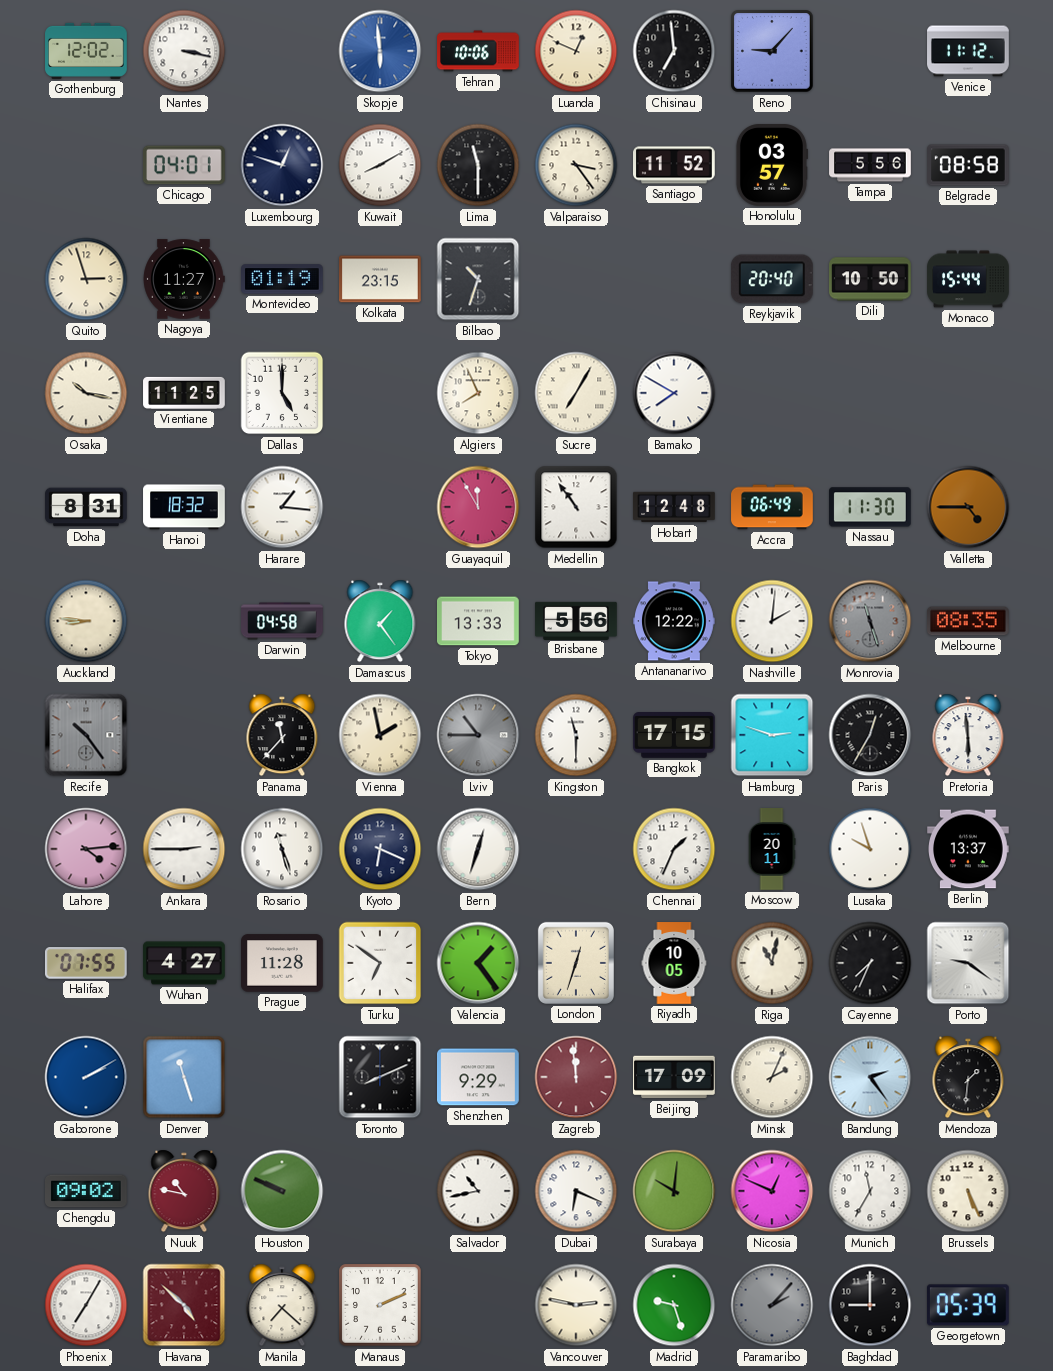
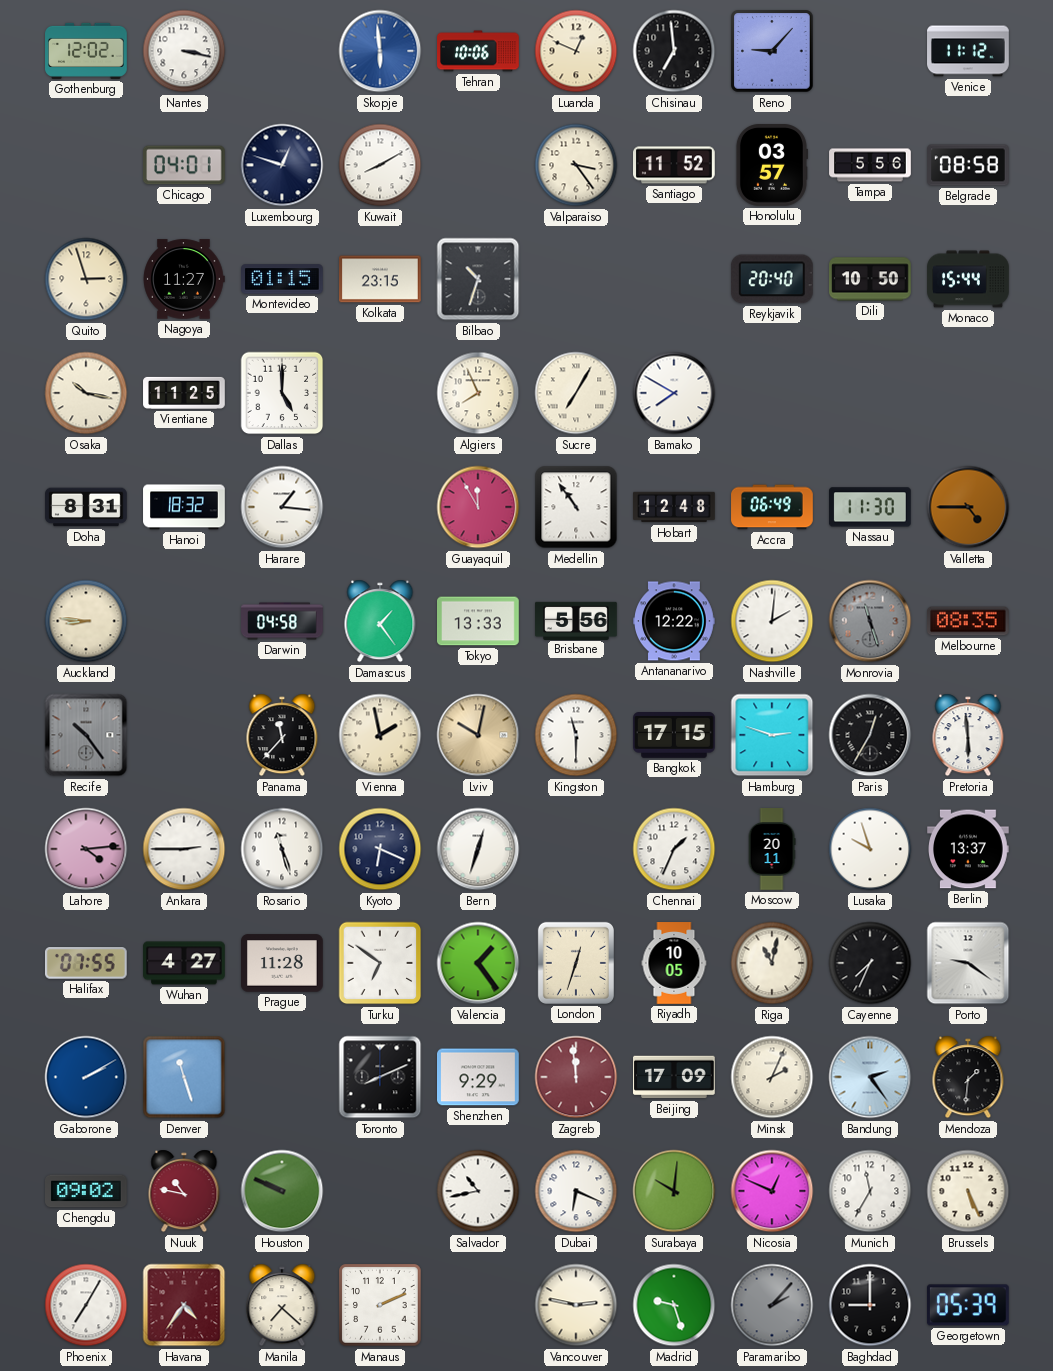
Lima: 11:30 -> none (478, 165)
Montevideo: 01:19 -> 01:15 (283, 279)
Lviv: 10:45 -> 10:02 (478, 735)
Lviv dial: grey -> champagne (478, 735)
Havana: 4:52 -> 4:36 (184, 1305)
